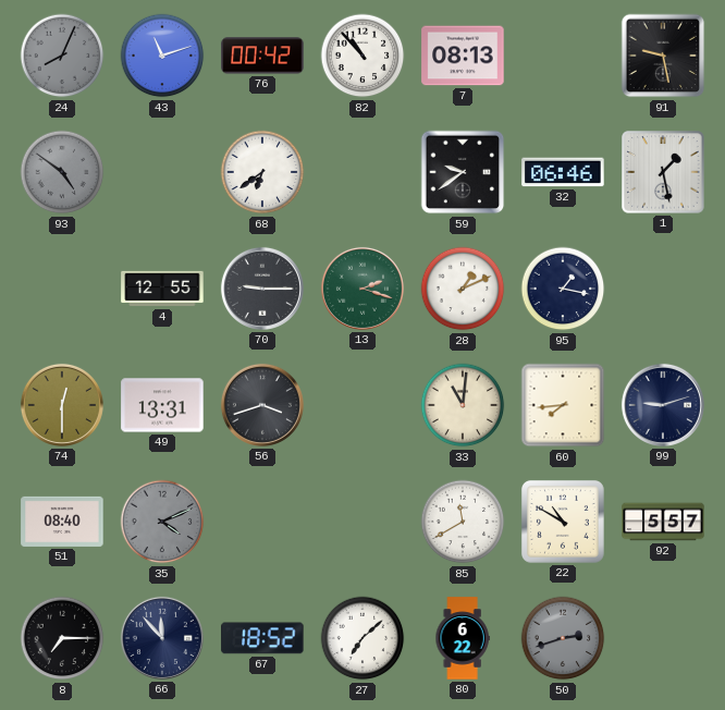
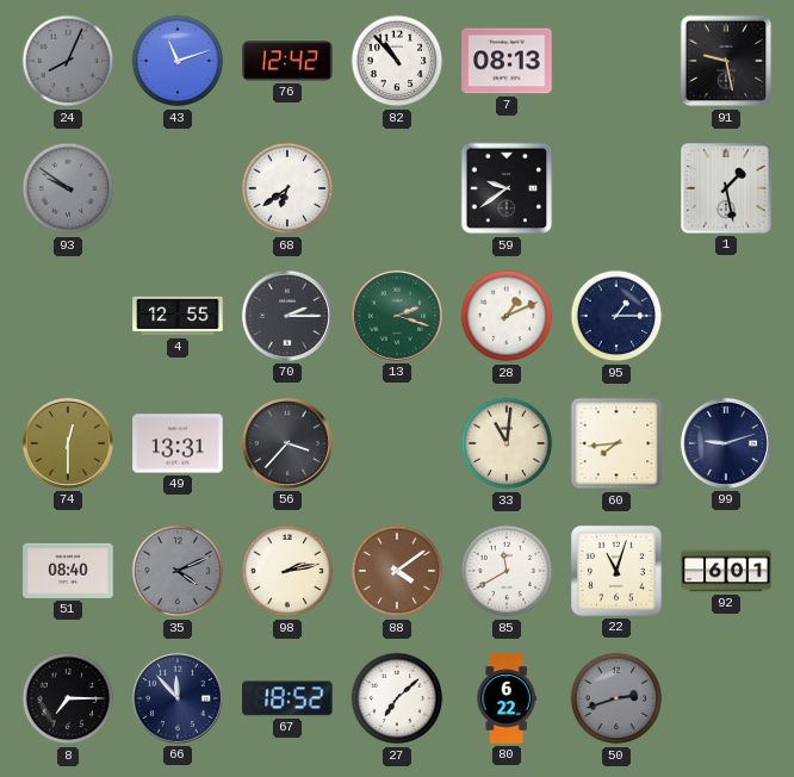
76: 00:42 -> 12:42 (287, 61)
93: 4:51 -> 9:51 (68, 188)
32: 06:46 -> none (563, 172)
70: 9:15 -> 2:15 (287, 316)
95: 1:17 -> 1:15 (616, 316)
56: 3:42 -> 3:37 (287, 443)
98: none -> 2:13 (287, 571)
88: none -> 4:09 (397, 571)
22: 10:50 -> 11:03 (616, 571)
92: 5:57 -> 6:01 (726, 571)
